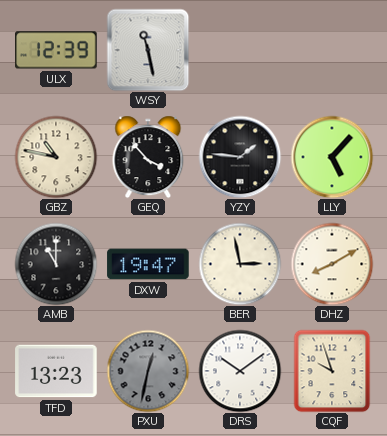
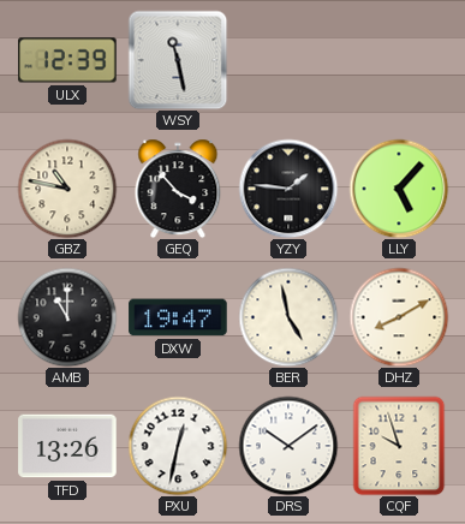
BER: 2:58 -> 4:58 (288, 317)
TFD: 13:23 -> 13:26 (67, 446)
PXU dial: grey -> white (178, 446)
